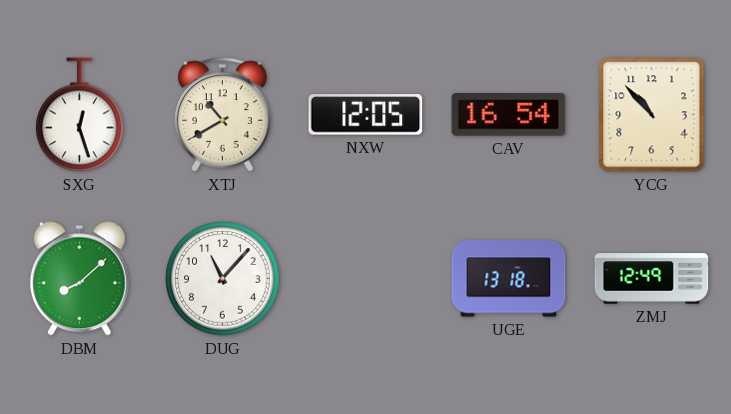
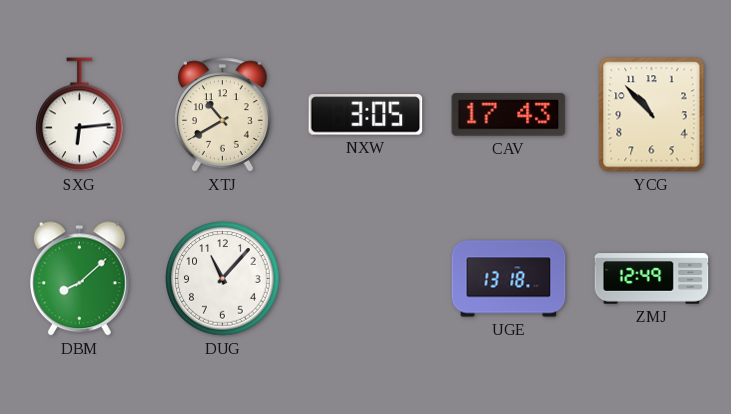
SXG: 12:27 -> 6:14 (80, 115)
NXW: 12:05 -> 3:05 (366, 115)
CAV: 16:54 -> 17:43 (509, 115)
